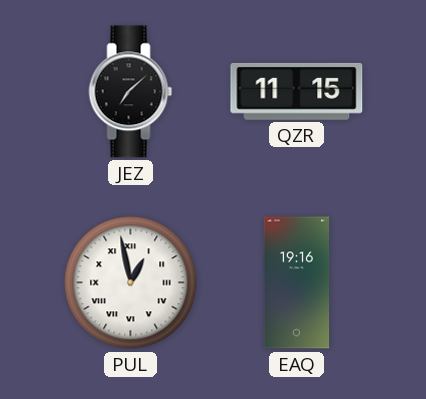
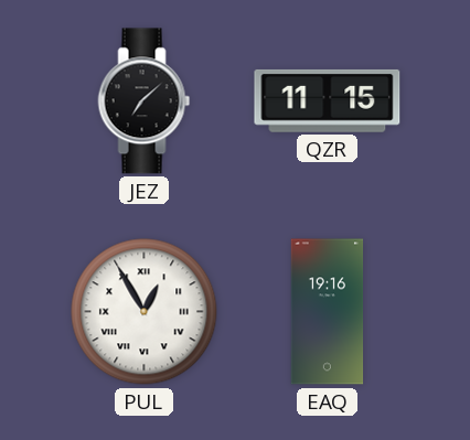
PUL: 12:58 -> 12:55 (145, 312)
